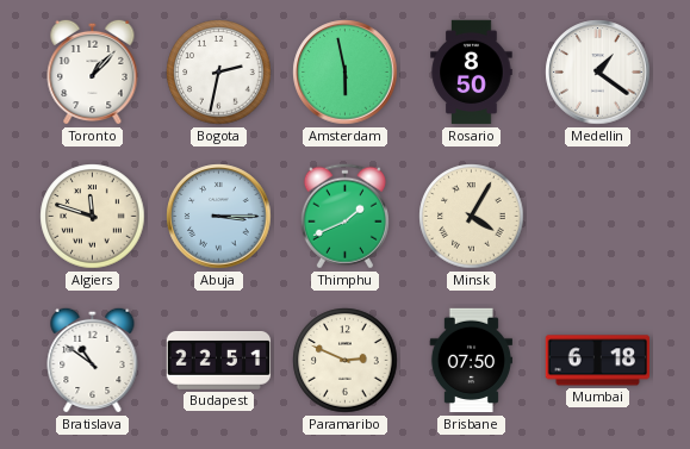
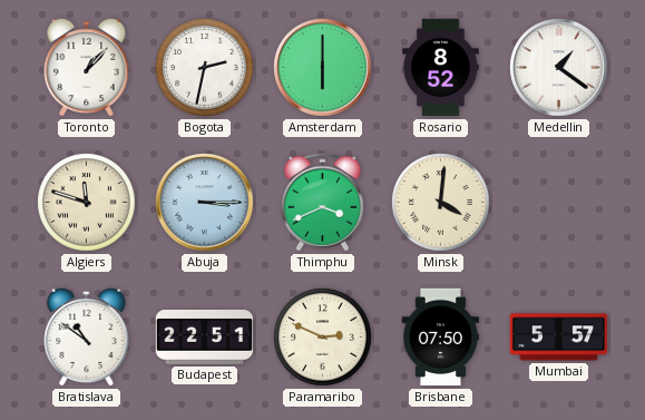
Amsterdam: 5:58 -> 6:00 (323, 68)
Rosario: 8:50 -> 8:52 (441, 68)
Thimphu: 1:41 -> 3:41 (322, 203)
Minsk: 4:05 -> 4:01 (441, 203)
Mumbai: 6:18 -> 5:57 (558, 338)
